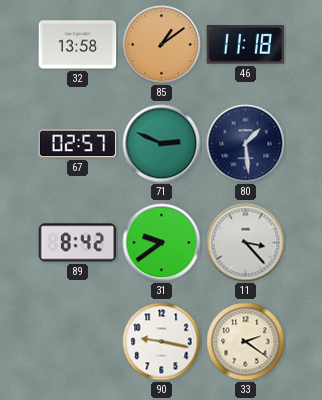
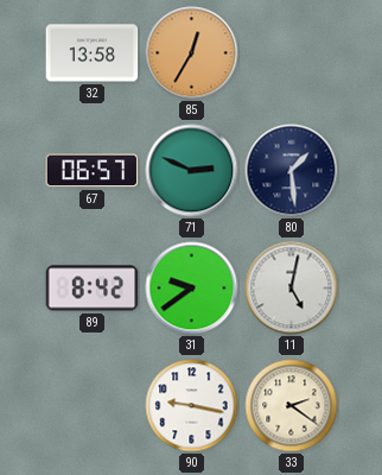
85: 1:09 -> 12:35 (192, 53)
46: 11:18 -> none (246, 45)
67: 02:57 -> 06:57 (93, 171)
11: 3:23 -> 5:02 (292, 289)
